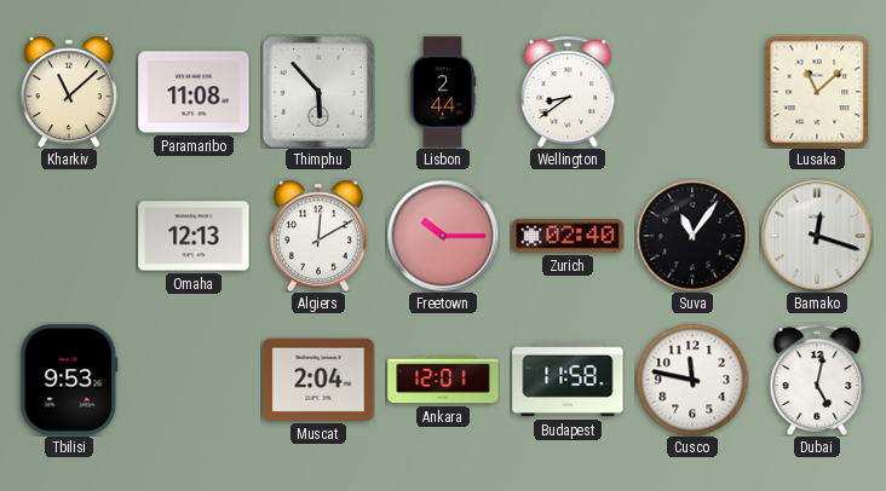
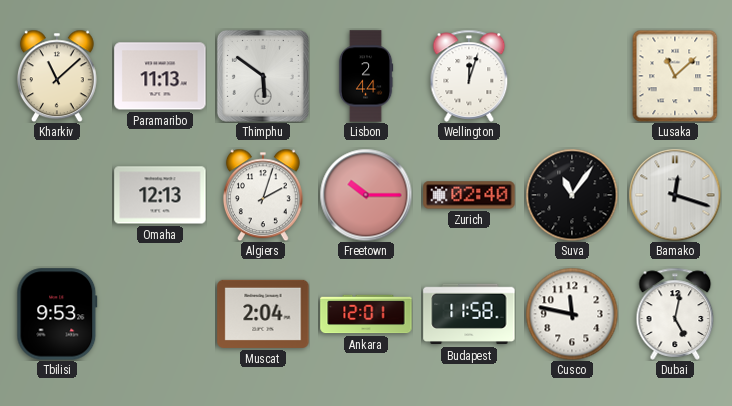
Paramaribo: 11:08 -> 11:13 (160, 76)
Thimphu: 5:53 -> 5:51 (263, 76)
Wellington: 8:39 -> 12:03 (469, 76)
Algiers: 12:10 -> 2:03 (263, 195)
